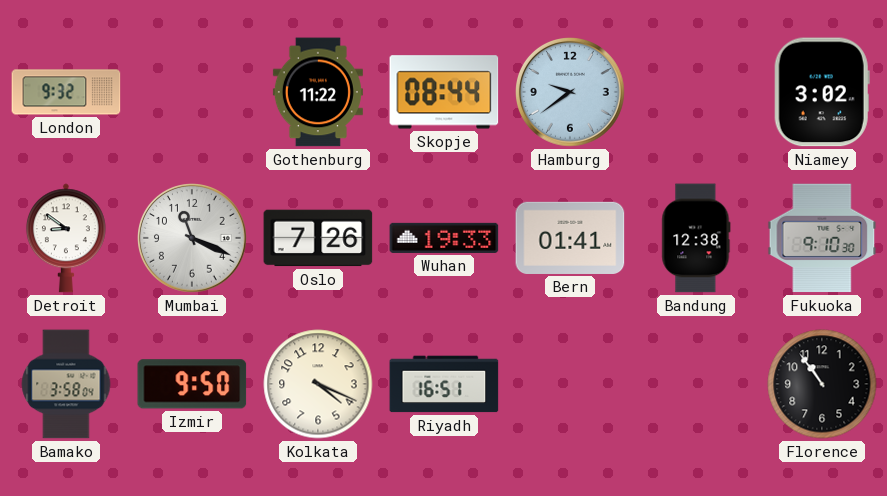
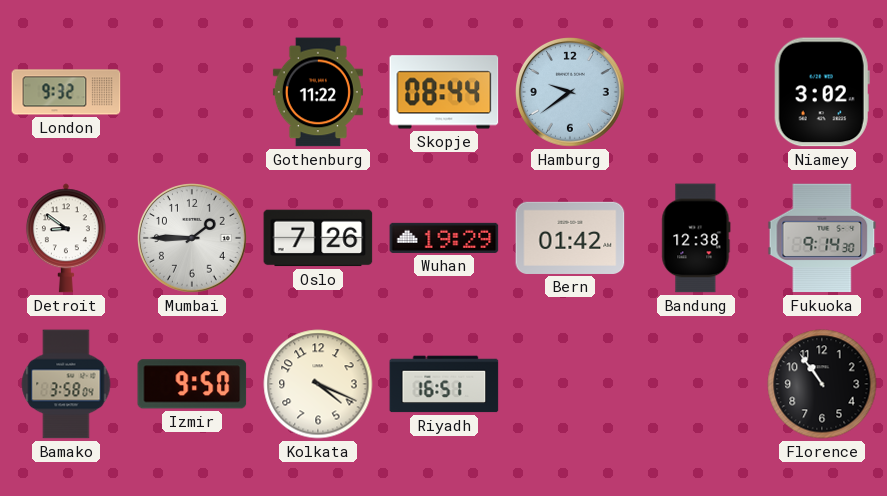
Mumbai: 11:19 -> 1:45 (193, 239)
Wuhan: 19:33 -> 19:29 (444, 238)
Bern: 01:41 -> 01:42 (570, 238)
Fukuoka: 9:10 -> 9:14 (822, 238)
